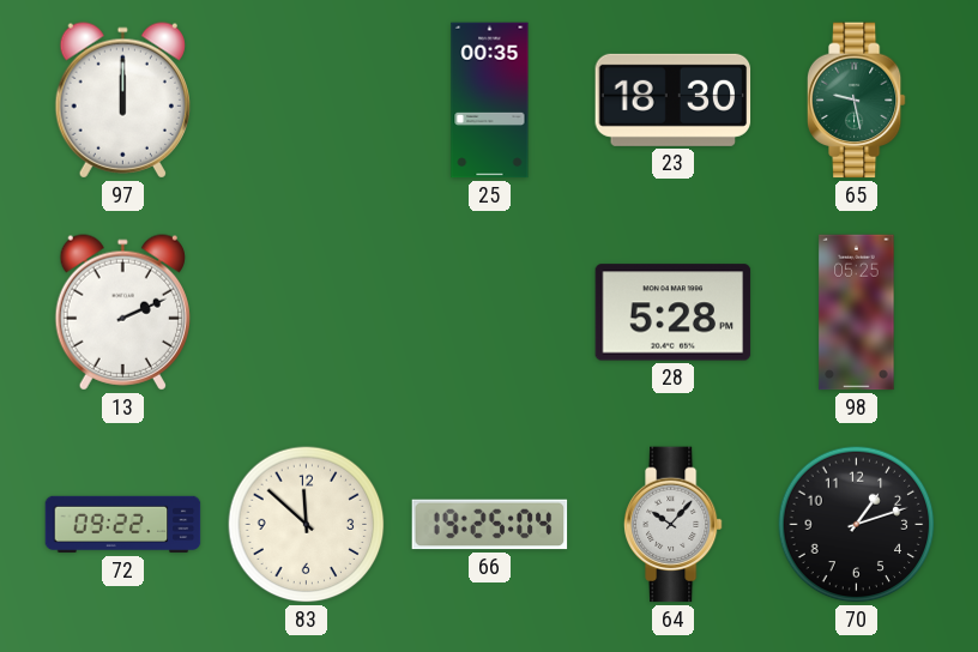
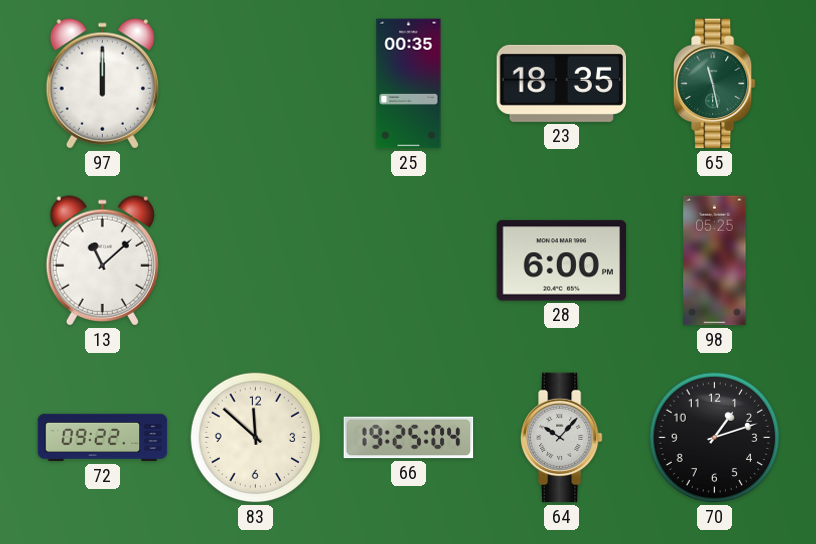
23: 18:30 -> 18:35 (562, 83)
65: 9:28 -> 11:28 (714, 84)
13: 2:11 -> 11:08 (102, 261)
28: 5:28 -> 6:00 (562, 261)
